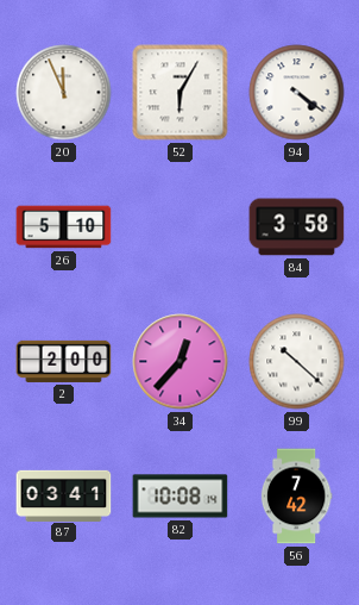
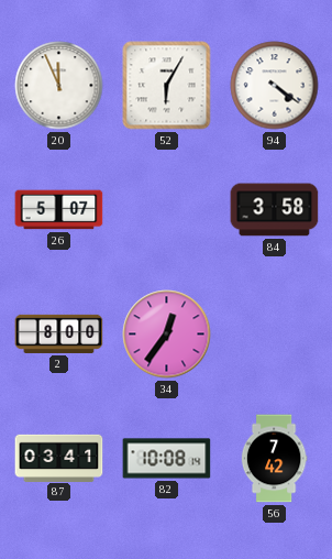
26: 5:10 -> 5:07 (59, 210)
2: 2:00 -> 8:00 (59, 333)
34: 12:37 -> 12:36 (167, 335)
99: 10:22 -> none (297, 362)
